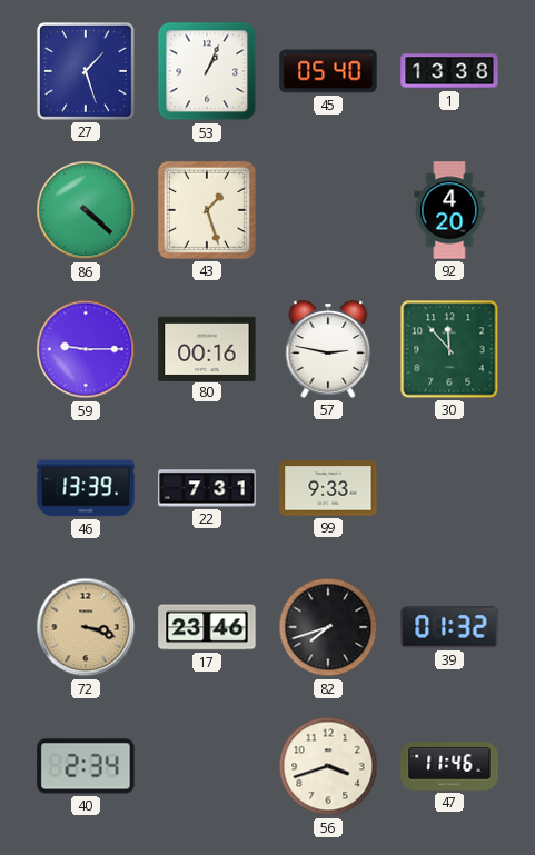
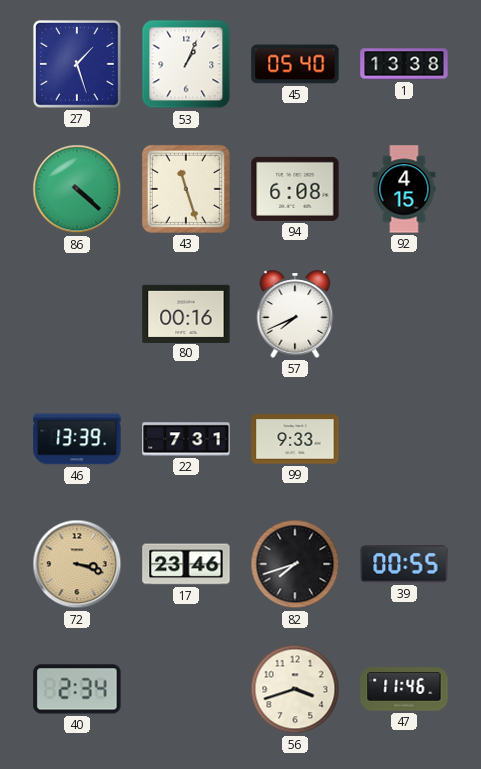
43: 1:27 -> 11:27 (186, 189)
94: none -> 6:08 (295, 189)
92: 4:20 -> 4:15 (404, 189)
59: 9:15 -> none (86, 349)
57: 2:47 -> 7:41 (295, 314)
30: 11:53 -> none (449, 349)
39: 01:32 -> 00:55 (404, 564)
